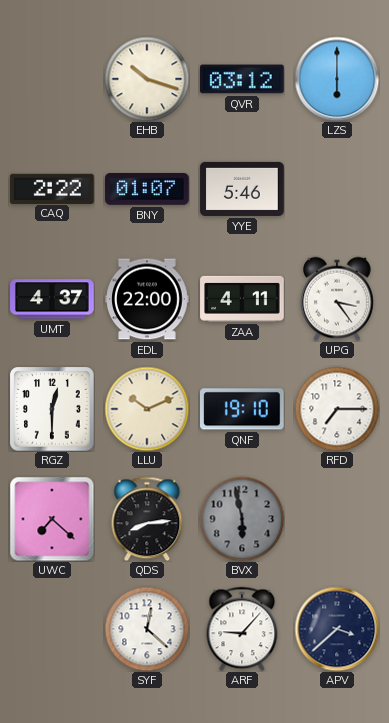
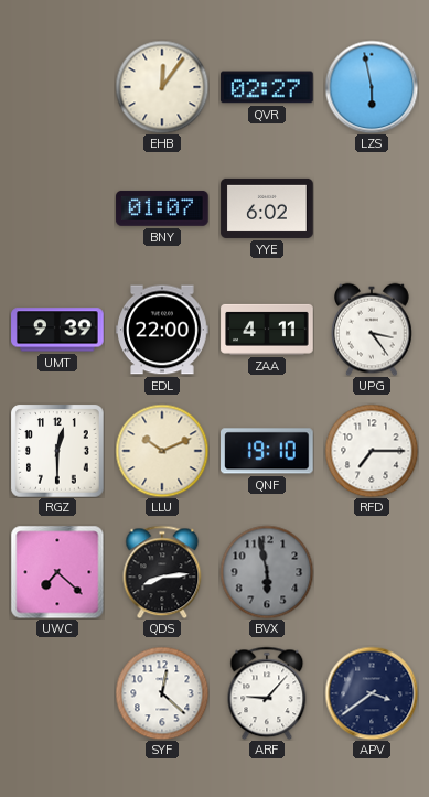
EHB: 10:18 -> 12:06 (162, 87)
QVR: 03:12 -> 02:27 (267, 87)
LZS: 6:00 -> 5:58 (372, 87)
CAQ: 2:22 -> none (52, 188)
YYE: 5:46 -> 6:02 (267, 208)
UMT: 4:37 -> 9:39 (57, 330)
APV: 3:38 -> 3:39 (372, 693)
